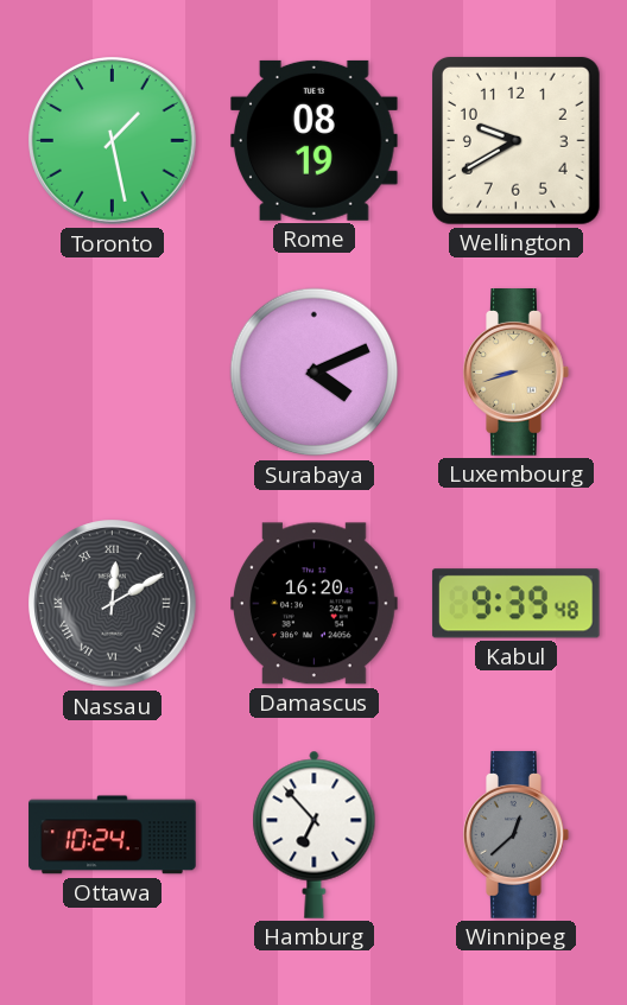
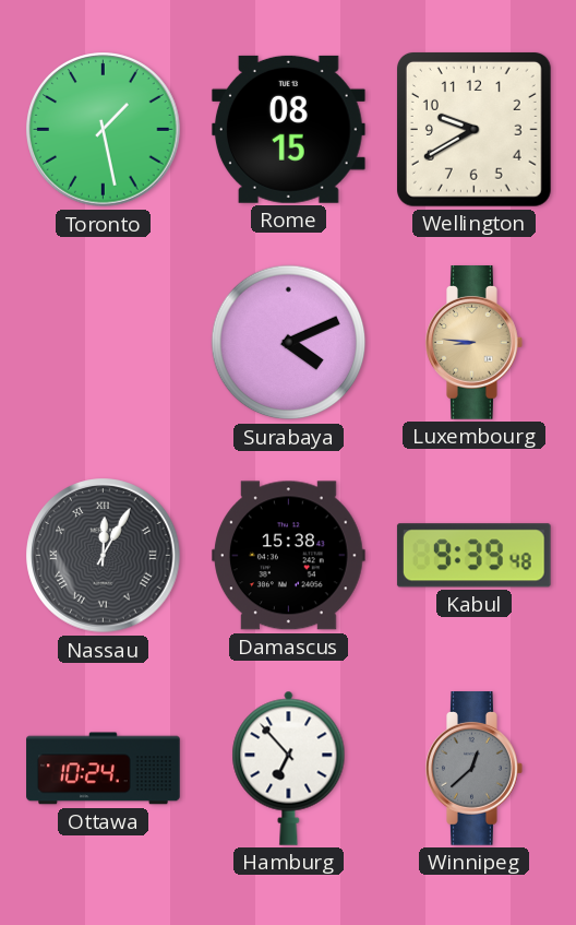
Rome: 08:19 -> 08:15 (288, 129)
Luxembourg: 8:42 -> 8:46 (475, 343)
Nassau: 12:10 -> 12:05 (104, 556)
Damascus: 16:20 -> 15:38 (289, 556)
